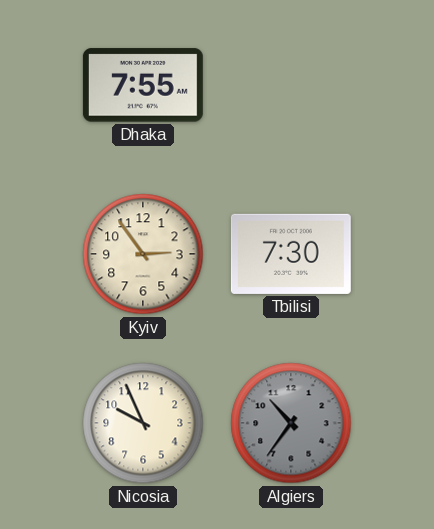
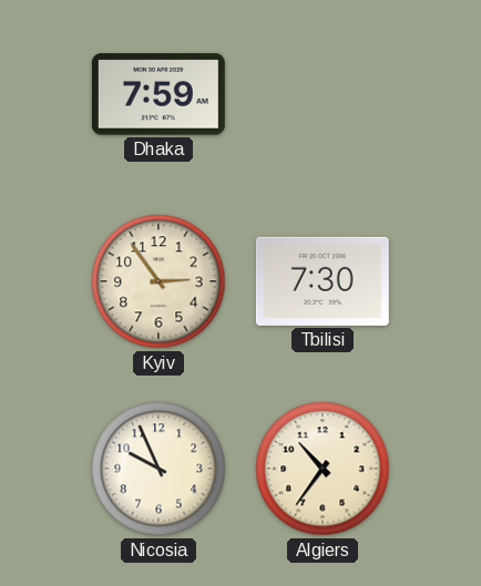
Dhaka: 7:55 -> 7:59 (158, 94)
Algiers dial: grey -> cream (323, 469)
